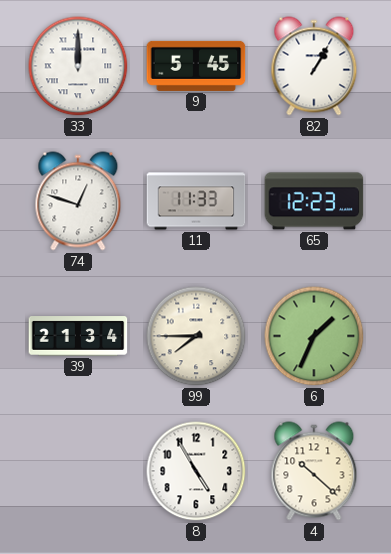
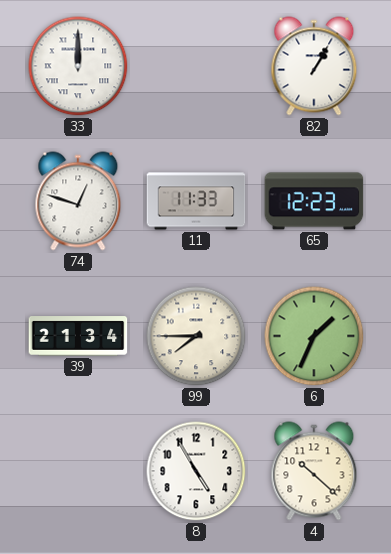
9: 5:45 -> none (196, 66)
